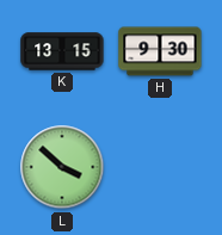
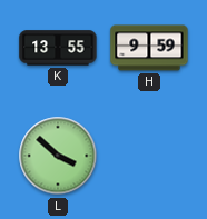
K: 13:15 -> 13:55 (58, 48)
H: 9:30 -> 9:59 (149, 48)
